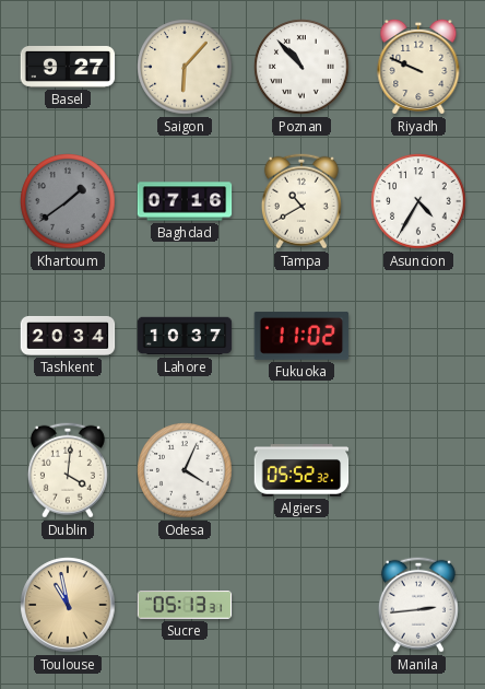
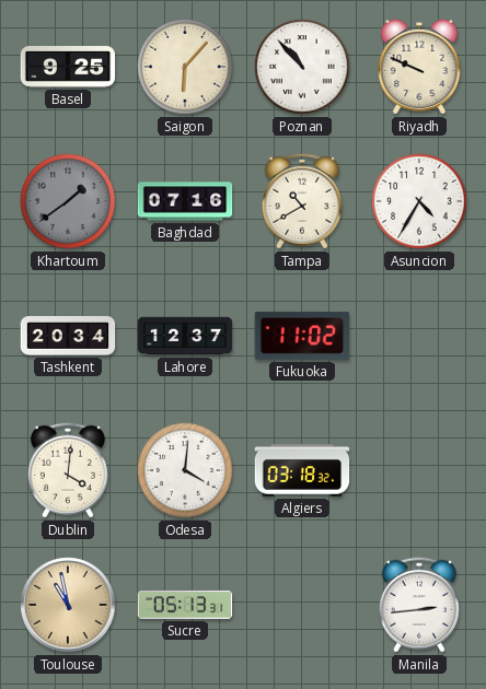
Basel: 9:27 -> 9:25 (68, 68)
Lahore: 10:37 -> 12:37 (185, 336)
Odesa: 4:04 -> 4:01 (185, 470)
Algiers: 05:52 -> 03:18 (302, 470)
